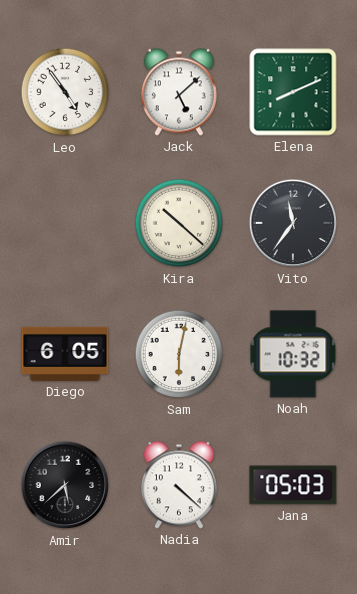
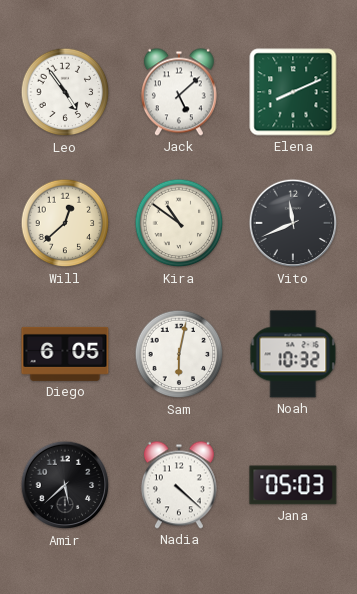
Will: none -> 12:38 (65, 223)
Kira: 10:22 -> 10:51 (179, 223)
Vito: 11:36 -> 11:41 (293, 223)
